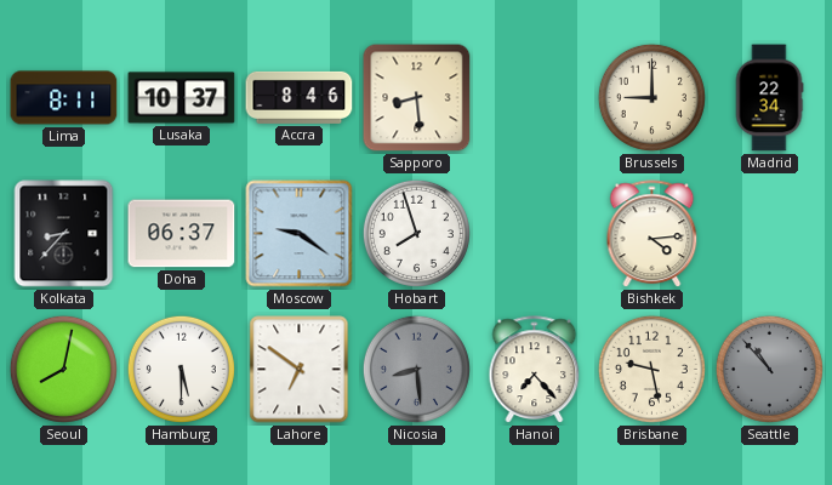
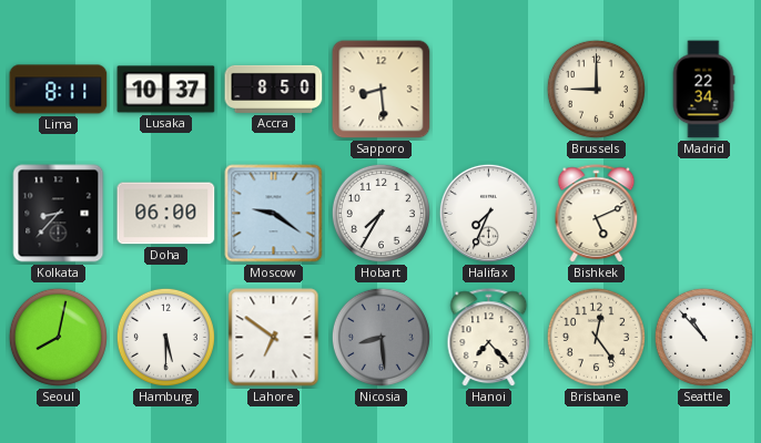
Accra: 8:46 -> 8:50 (274, 89)
Doha: 06:37 -> 06:00 (166, 214)
Hobart: 7:57 -> 7:35 (380, 213)
Halifax: none -> 7:34 (488, 213)
Bishkek: 4:14 -> 5:11 (597, 214)
Brisbane: 9:28 -> 12:24 (596, 337)
Seattle dial: grey -> white (703, 337)
